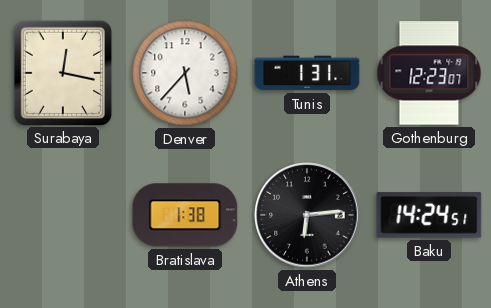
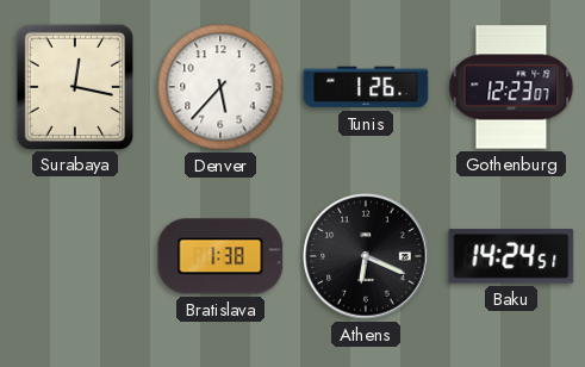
Tunis: 1:31 -> 1:26 (366, 87)
Athens: 6:14 -> 6:19 (366, 256)
